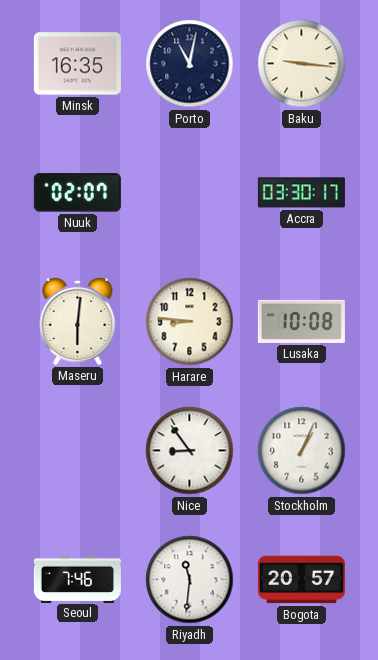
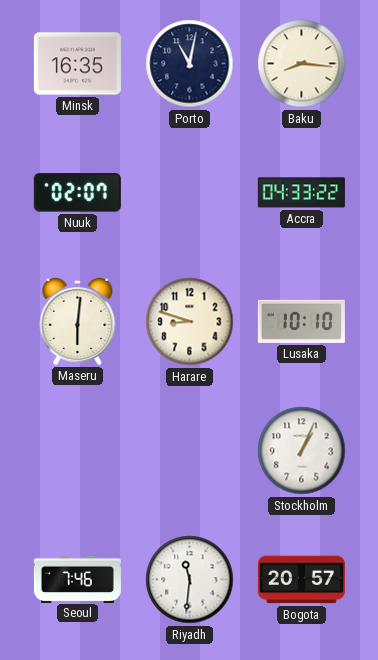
Baku: 9:16 -> 8:16 (302, 64)
Accra: 03:30 -> 04:33 (301, 193)
Harare: 8:46 -> 8:48 (190, 322)
Lusaka: 10:08 -> 10:10 (301, 321)
Nice: 8:54 -> none (190, 451)
